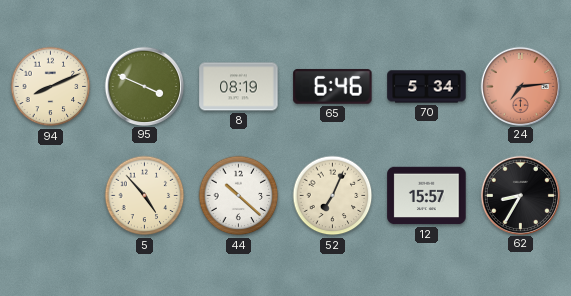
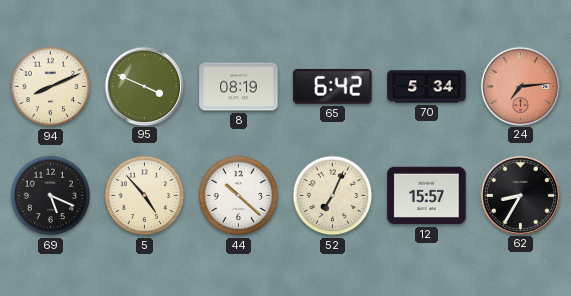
65: 6:46 -> 6:42 (333, 86)
69: none -> 5:19 (51, 196)
